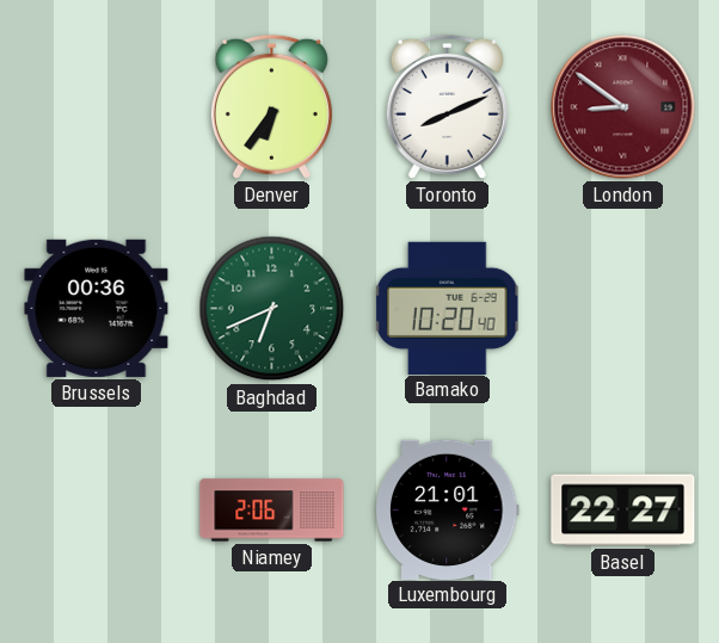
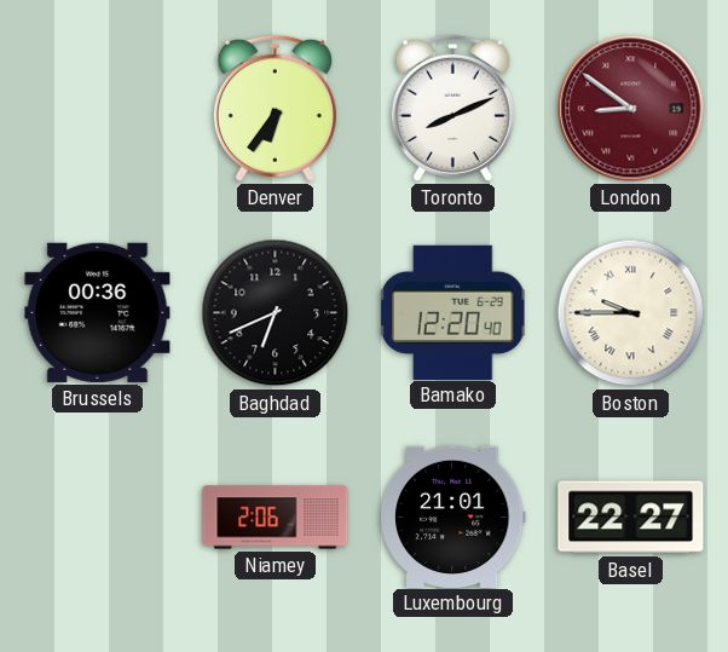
Baghdad dial: green -> black (276, 313)
Bamako: 10:20 -> 12:20 (452, 312)
Boston: none -> 9:45 (631, 313)
